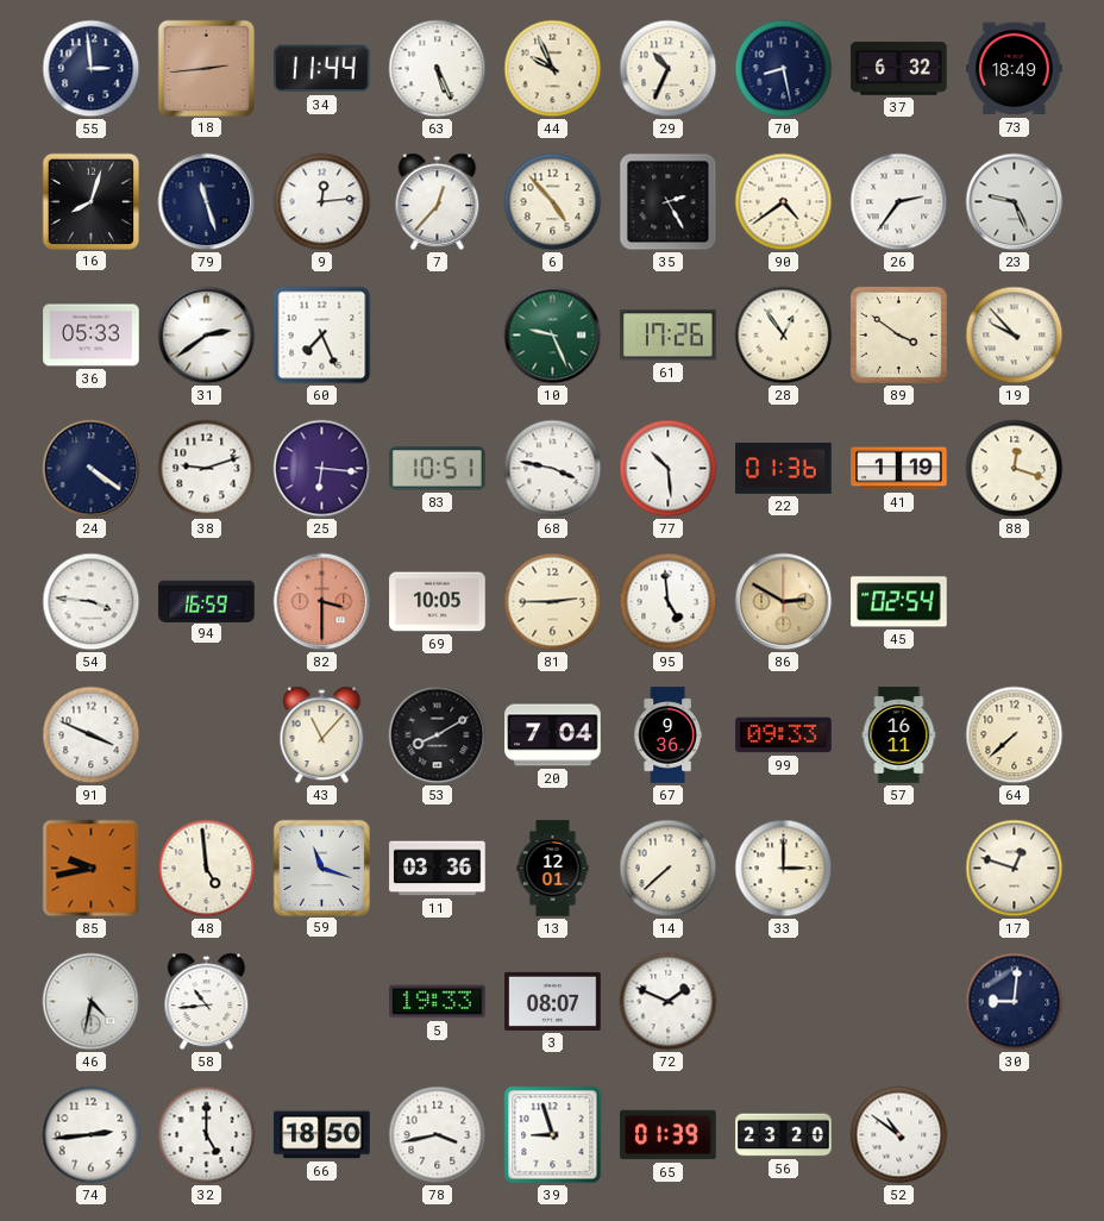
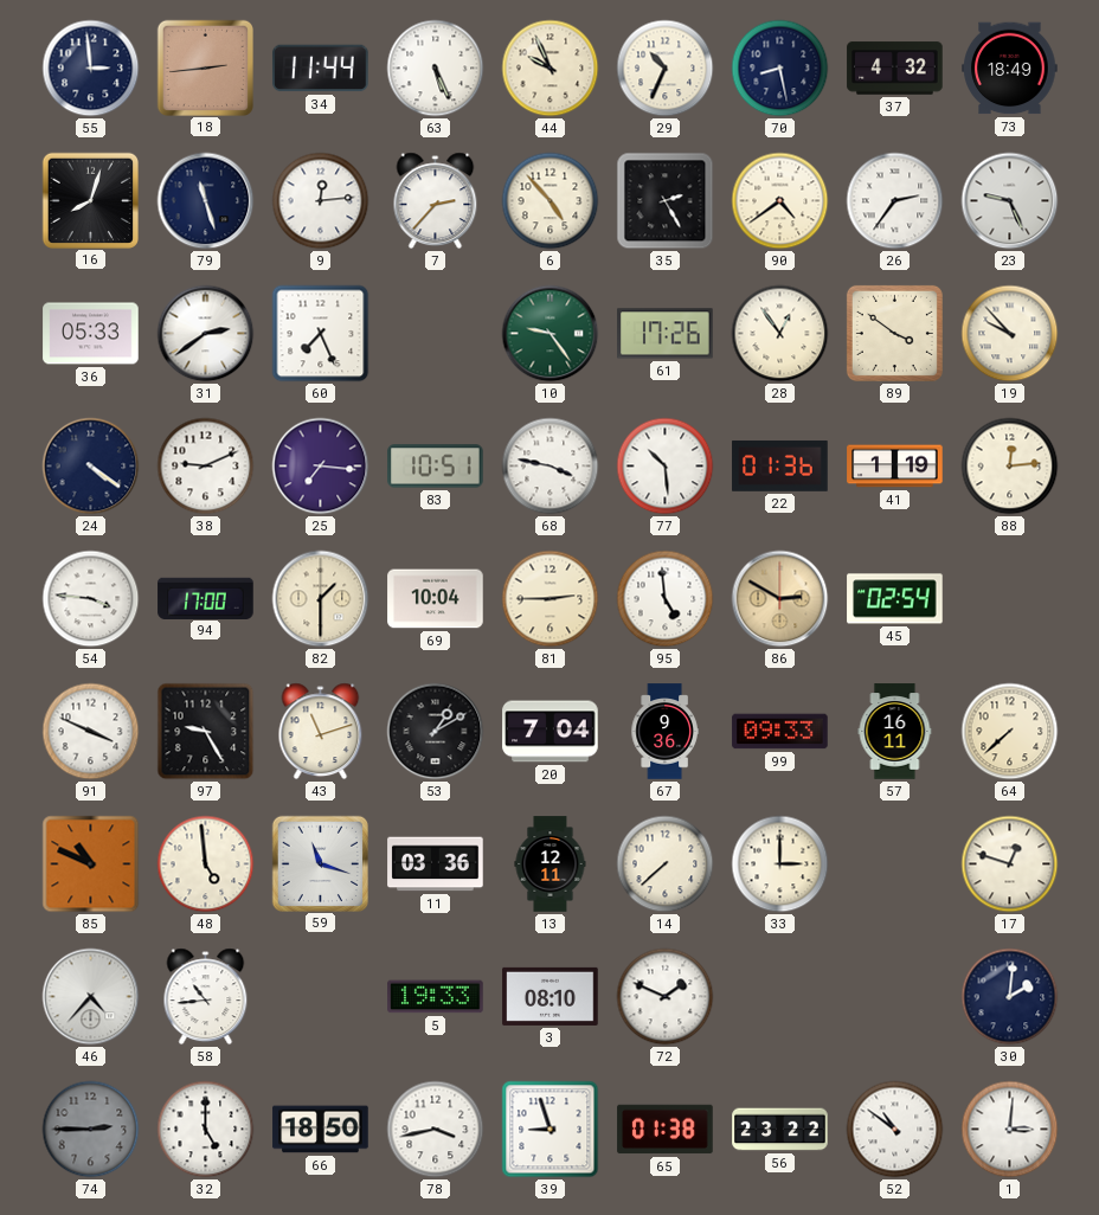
37: 6:32 -> 4:32 (895, 69)
7: 12:37 -> 2:37 (436, 201)
10: 9:26 -> 9:24 (551, 334)
38: 9:12 -> 9:11 (206, 467)
25: 6:16 -> 7:16 (321, 467)
88: 12:18 -> 12:14 (1010, 467)
94: 16:59 -> 17:00 (206, 598)
82: 3:30 -> 1:30 (321, 599)
82 dial: salmon -> cream (321, 599)
69: 10:05 -> 10:04 (436, 599)
97: none -> 9:25 (206, 732)
43: 11:07 -> 11:12 (321, 732)
53: 8:10 -> 1:10 (436, 732)
85: 9:43 -> 10:49 (91, 864)
13: 12:01 -> 12:11 (551, 864)
46: 4:32 -> 4:37 (91, 997)
3: 08:07 -> 08:10 (551, 996)
30: 9:01 -> 2:01 (1010, 997)
74: 2:44 -> 2:45 (91, 1130)
74 dial: white -> grey (91, 1130)
65: 01:39 -> 01:38 (666, 1130)
56: 23:20 -> 23:22 (780, 1130)
1: none -> 3:01 (1010, 1130)
